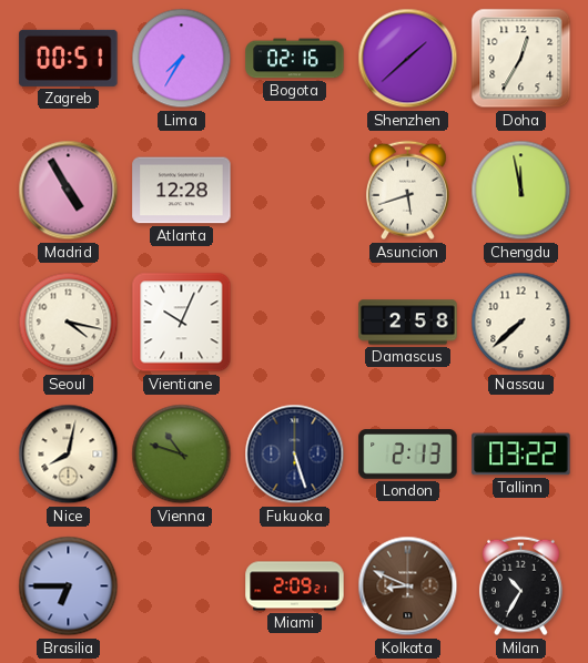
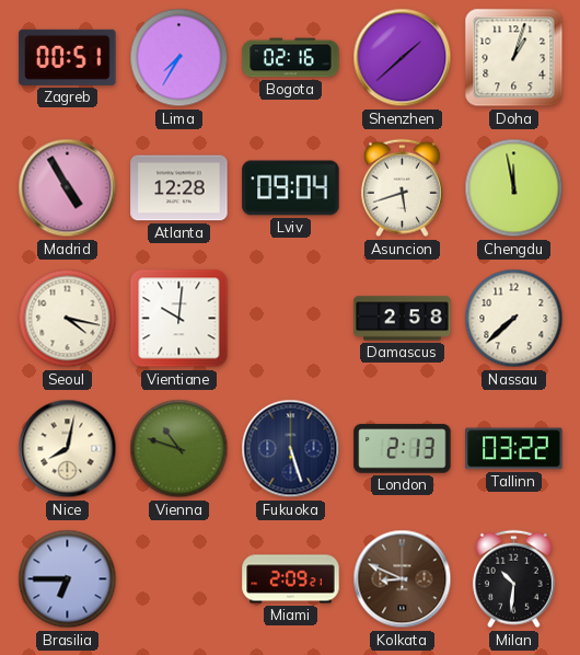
Doha: 12:35 -> 1:03 (514, 58)
Lviv: none -> 09:04 (291, 188)
Vientiane: 10:04 -> 10:01 (179, 319)
Milan: 10:35 -> 10:31 (513, 579)
